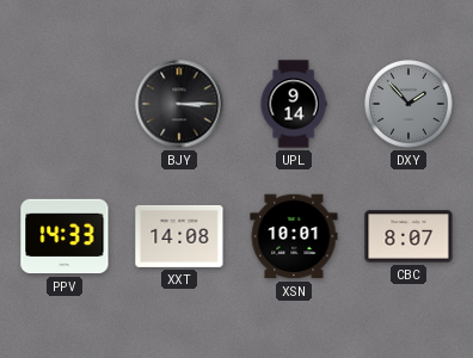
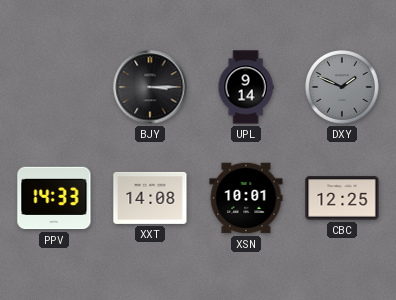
DXY: 1:53 -> 1:49 (342, 87)
CBC: 8:07 -> 12:25 (342, 198)
